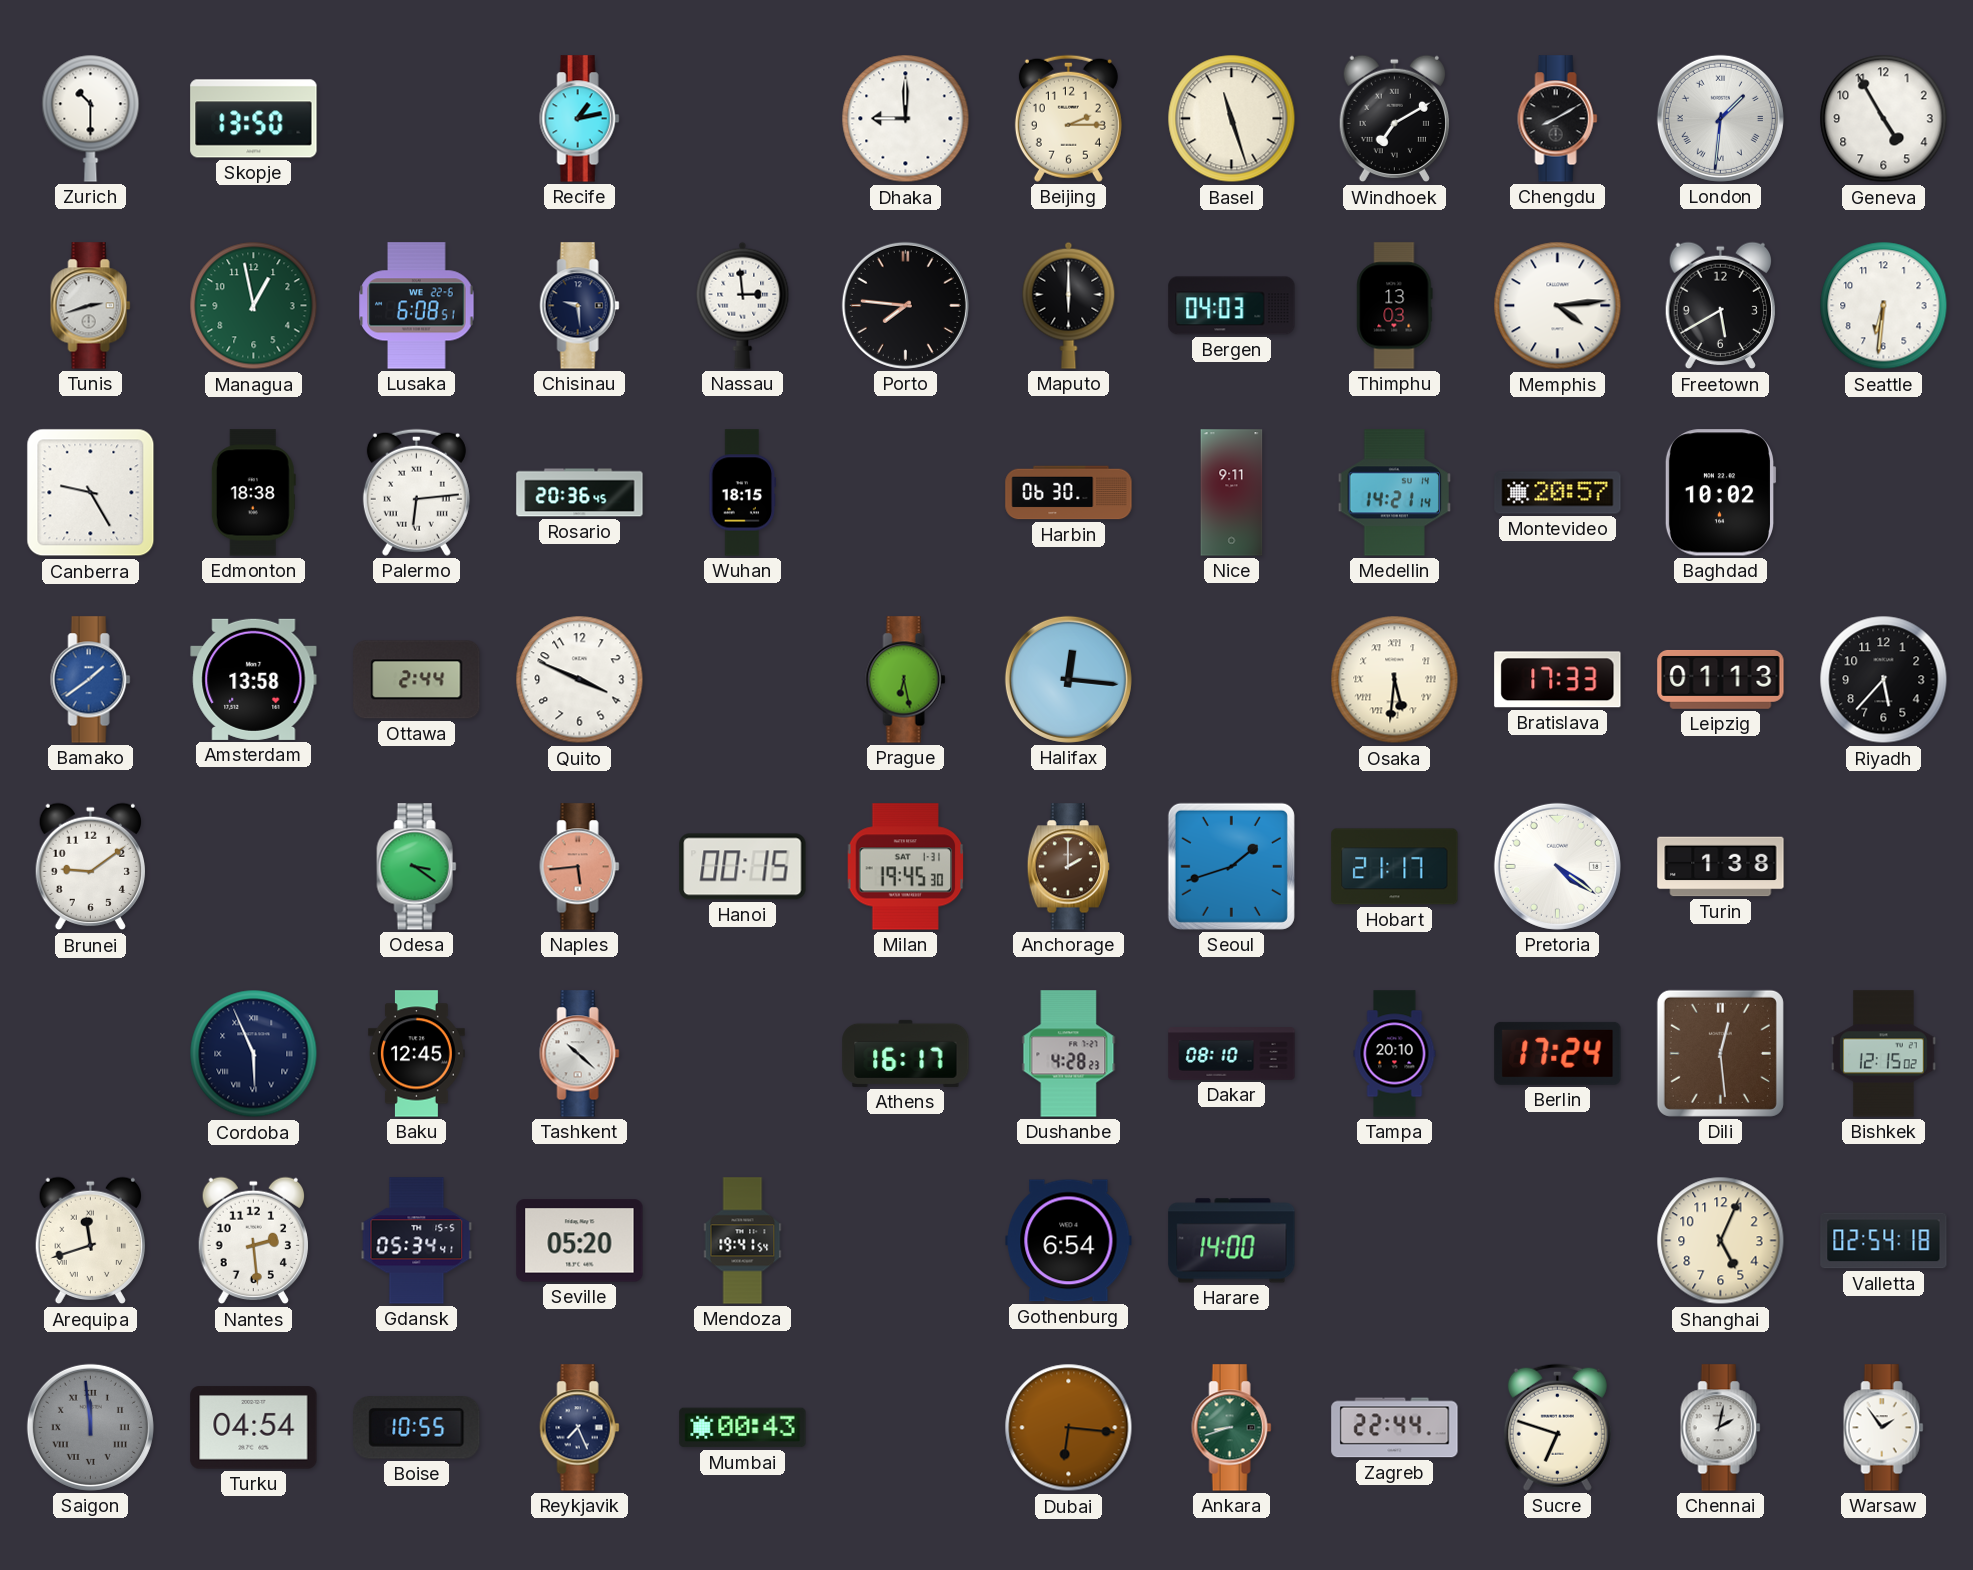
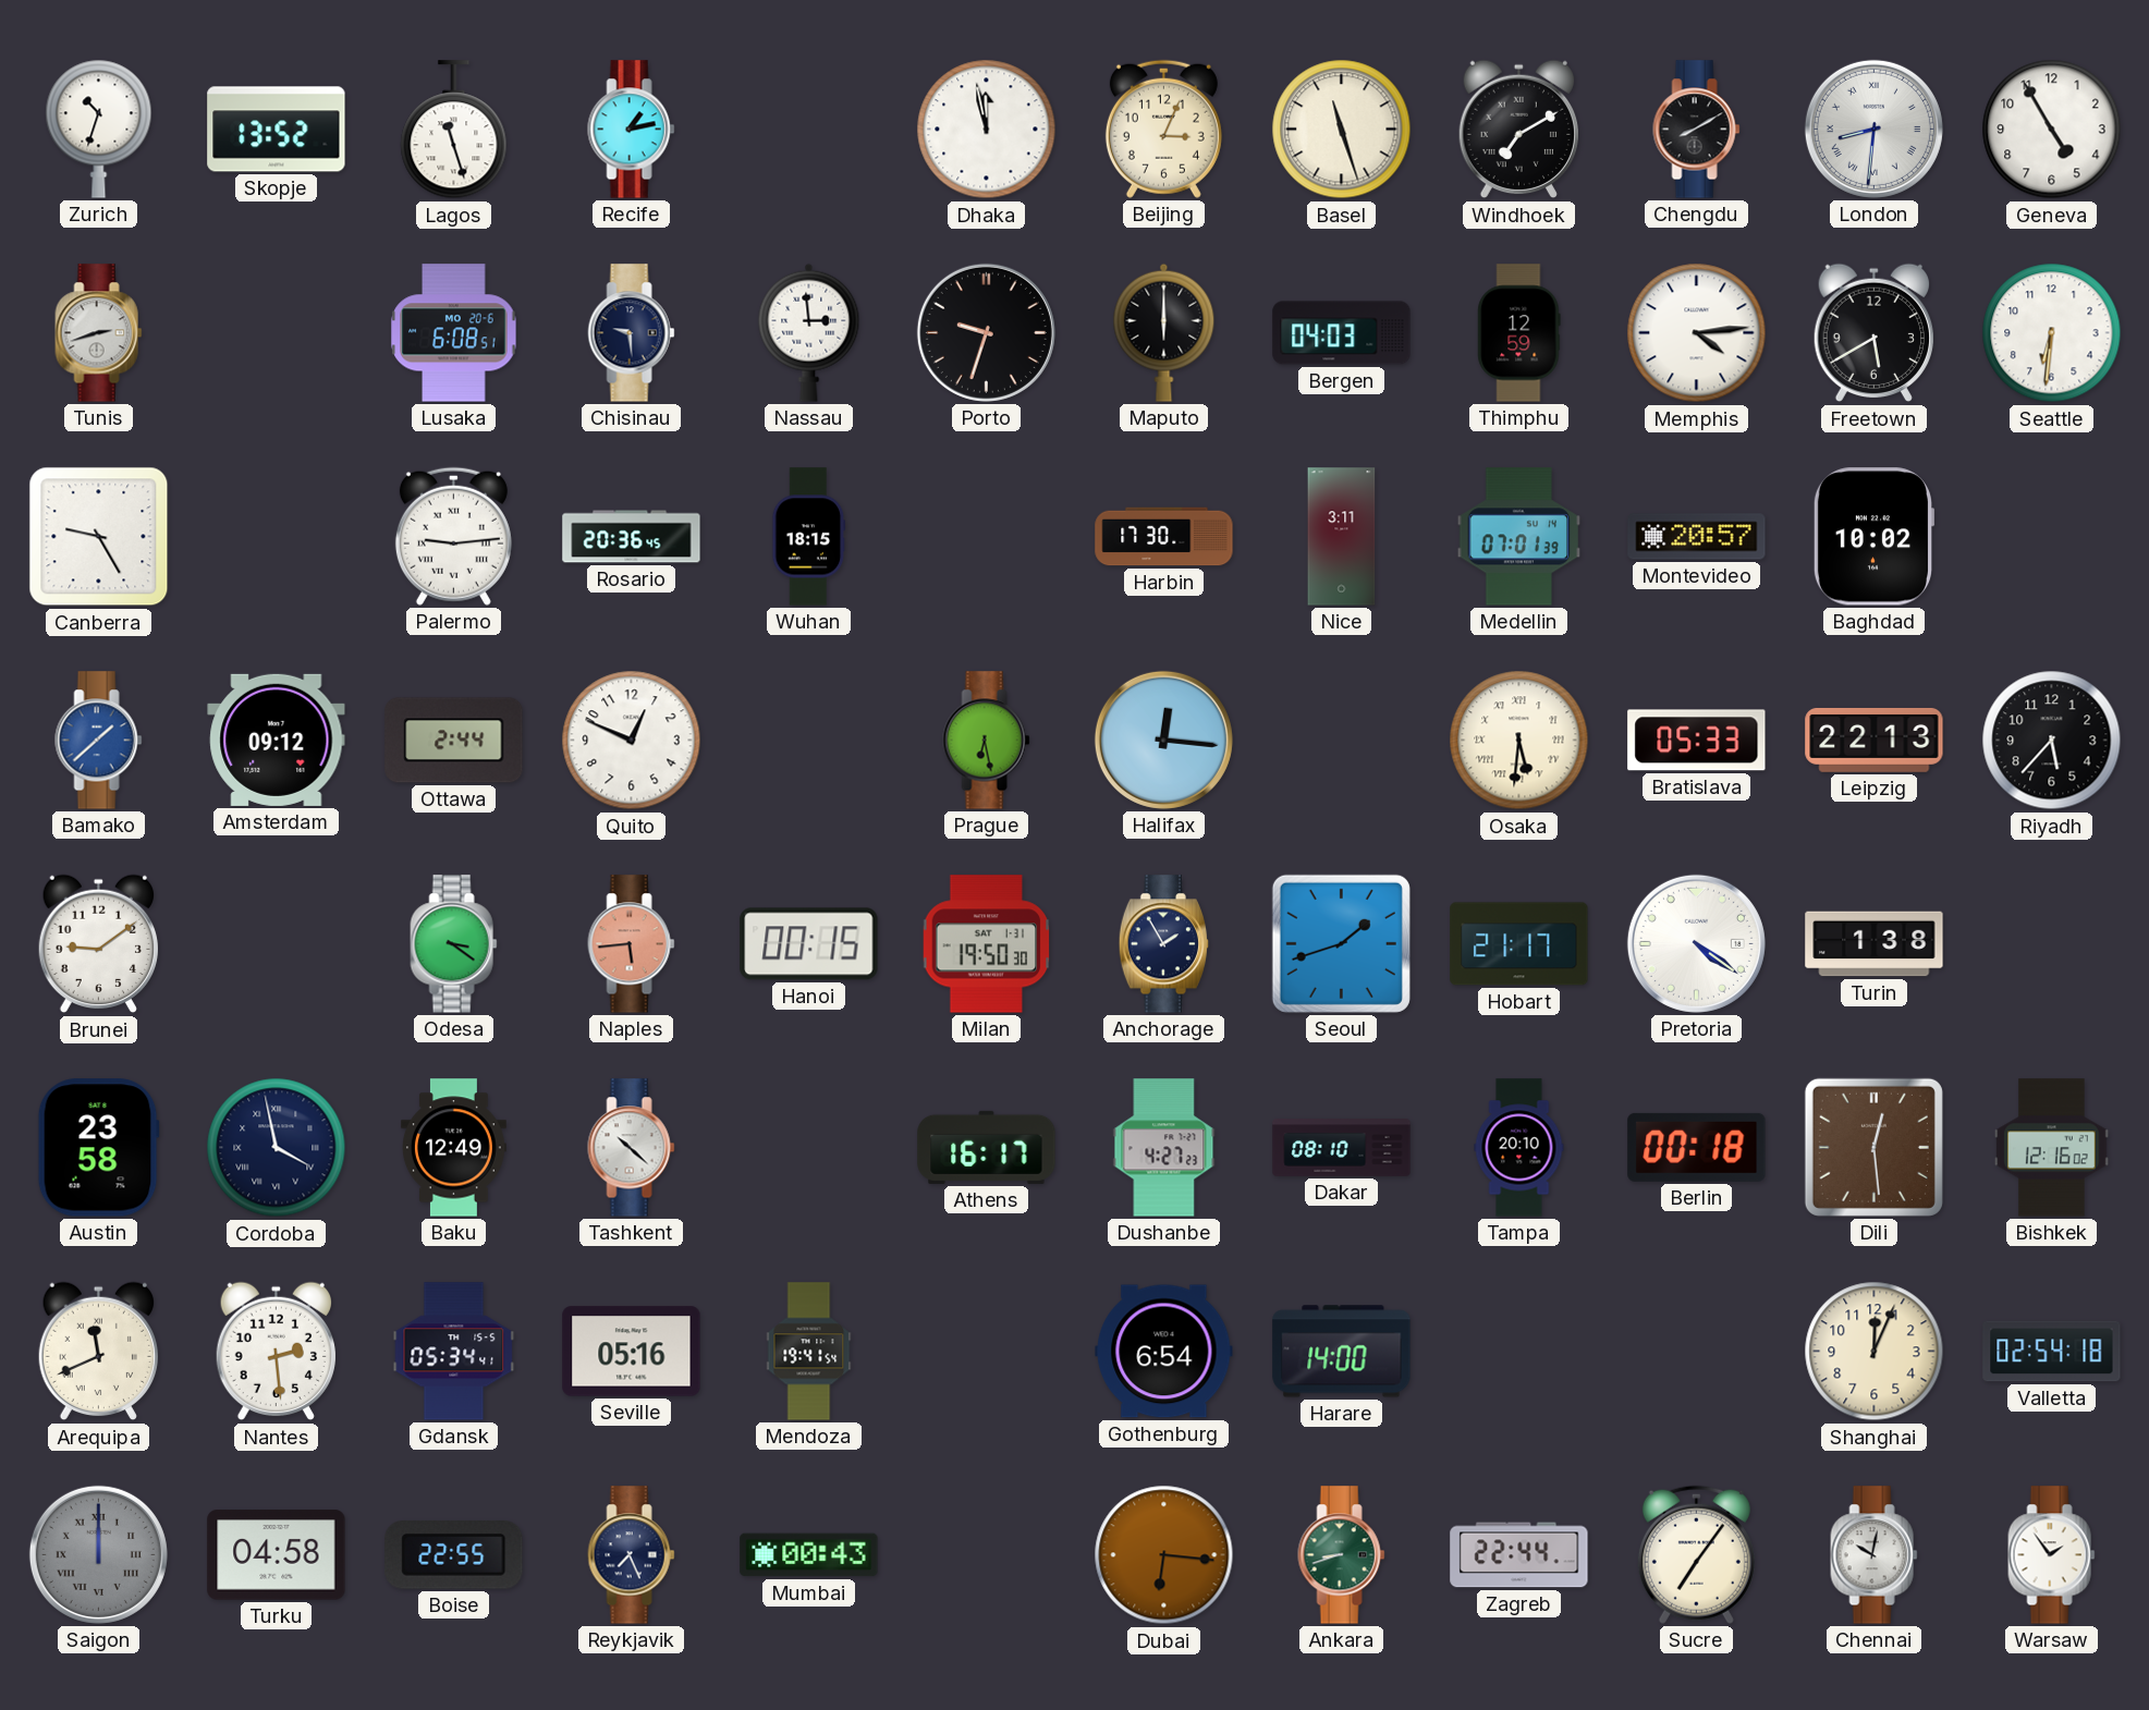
Zurich: 10:30 -> 10:33 (99, 129)
Skopje: 13:50 -> 13:52 (277, 130)
Lagos: none -> 11:27 (454, 130)
Dhaka: 9:00 -> 11:58 (987, 130)
Beijing: 2:15 -> 3:04 (1163, 129)
London: 1:31 -> 8:31 (1873, 129)
Managua: 12:58 -> none (254, 306)
Lusaka date: WE 22-6 -> MO 20-6 (454, 333)
Porto: 7:46 -> 9:33 (986, 332)
Thimphu: 13:03 -> 12:59 (1519, 333)
Edmonton: 18:38 -> none (253, 493)
Palermo: 6:14 -> 9:14 (453, 536)
Harbin: 06:30 -> 17:30 (1164, 537)
Nice: 9:11 -> 3:11 (1342, 537)
Medellin: 14:21 -> 07:01 (1519, 537)
Bamako: 1:39 -> 1:38 (99, 741)
Amsterdam: 13:58 -> 09:12 (277, 740)
Quito: 3:49 -> 12:49 (632, 741)
Bratislava: 17:33 -> 05:33 (1697, 741)
Leipzig: 01:13 -> 22:13 (1875, 740)
Milan: 19:45 -> 19:50 (987, 944)
Anchorage: 2:00 -> 1:55 (1164, 944)
Anchorage dial: brown -> navy (1164, 944)
Austin: none -> 23:58 (98, 1148)
Cordoba: 5:56 -> 3:58 (277, 1148)
Baku: 12:45 -> 12:49 (453, 1148)
Dushanbe: 4:28 -> 4:27 (1164, 1148)
Berlin: 17:24 -> 00:18 (1697, 1147)
Bishkek: 12:15 -> 12:16 (2052, 1148)
Arequipa: 11:42 -> 11:41 (98, 1352)
Seville: 05:20 -> 05:16 (632, 1352)
Shanghai: 5:04 -> 12:04 (1875, 1352)
Saigon: 11:59 -> 12:00 (98, 1554)
Turku: 04:54 -> 04:58 (277, 1555)
Boise: 10:55 -> 22:55 (454, 1555)
Sucre: 6:48 -> 7:06 (1696, 1554)
Chennai: 2:02 -> 10:02 (1875, 1555)
